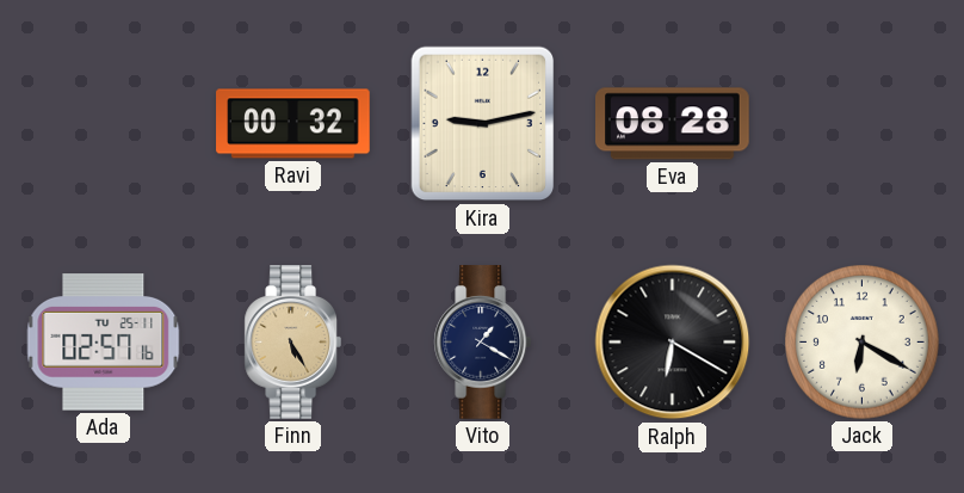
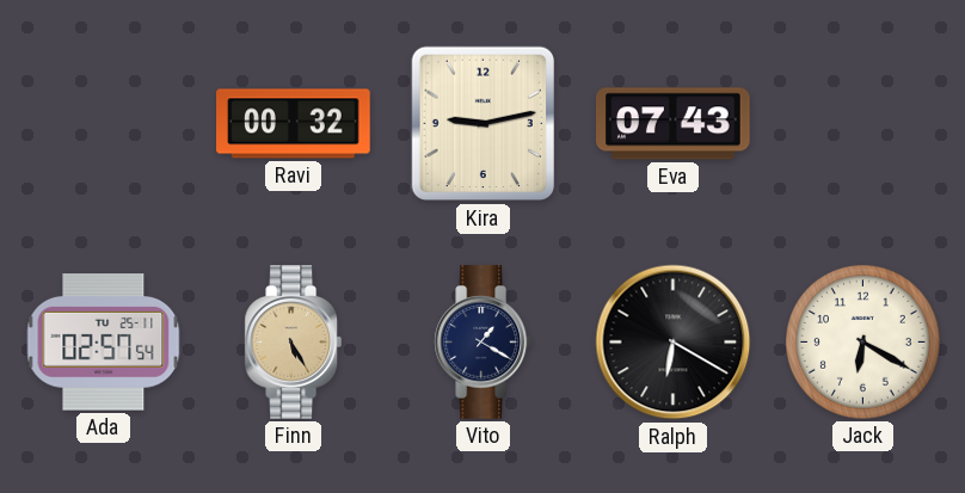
Eva: 08:28 -> 07:43 (674, 124)
Ada: 02:57:16 -> 02:57:54 (104, 343)
